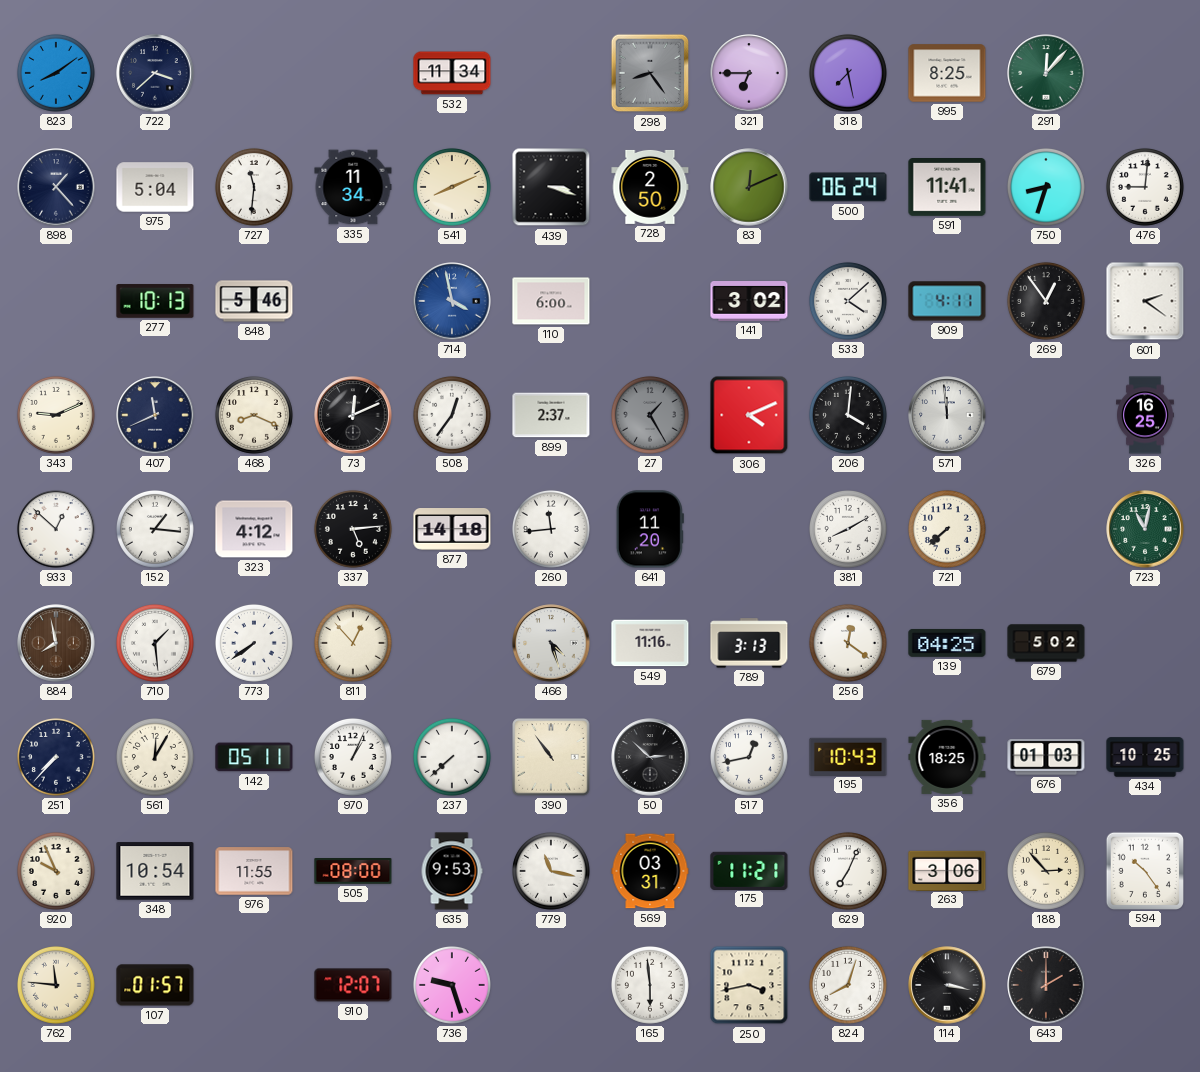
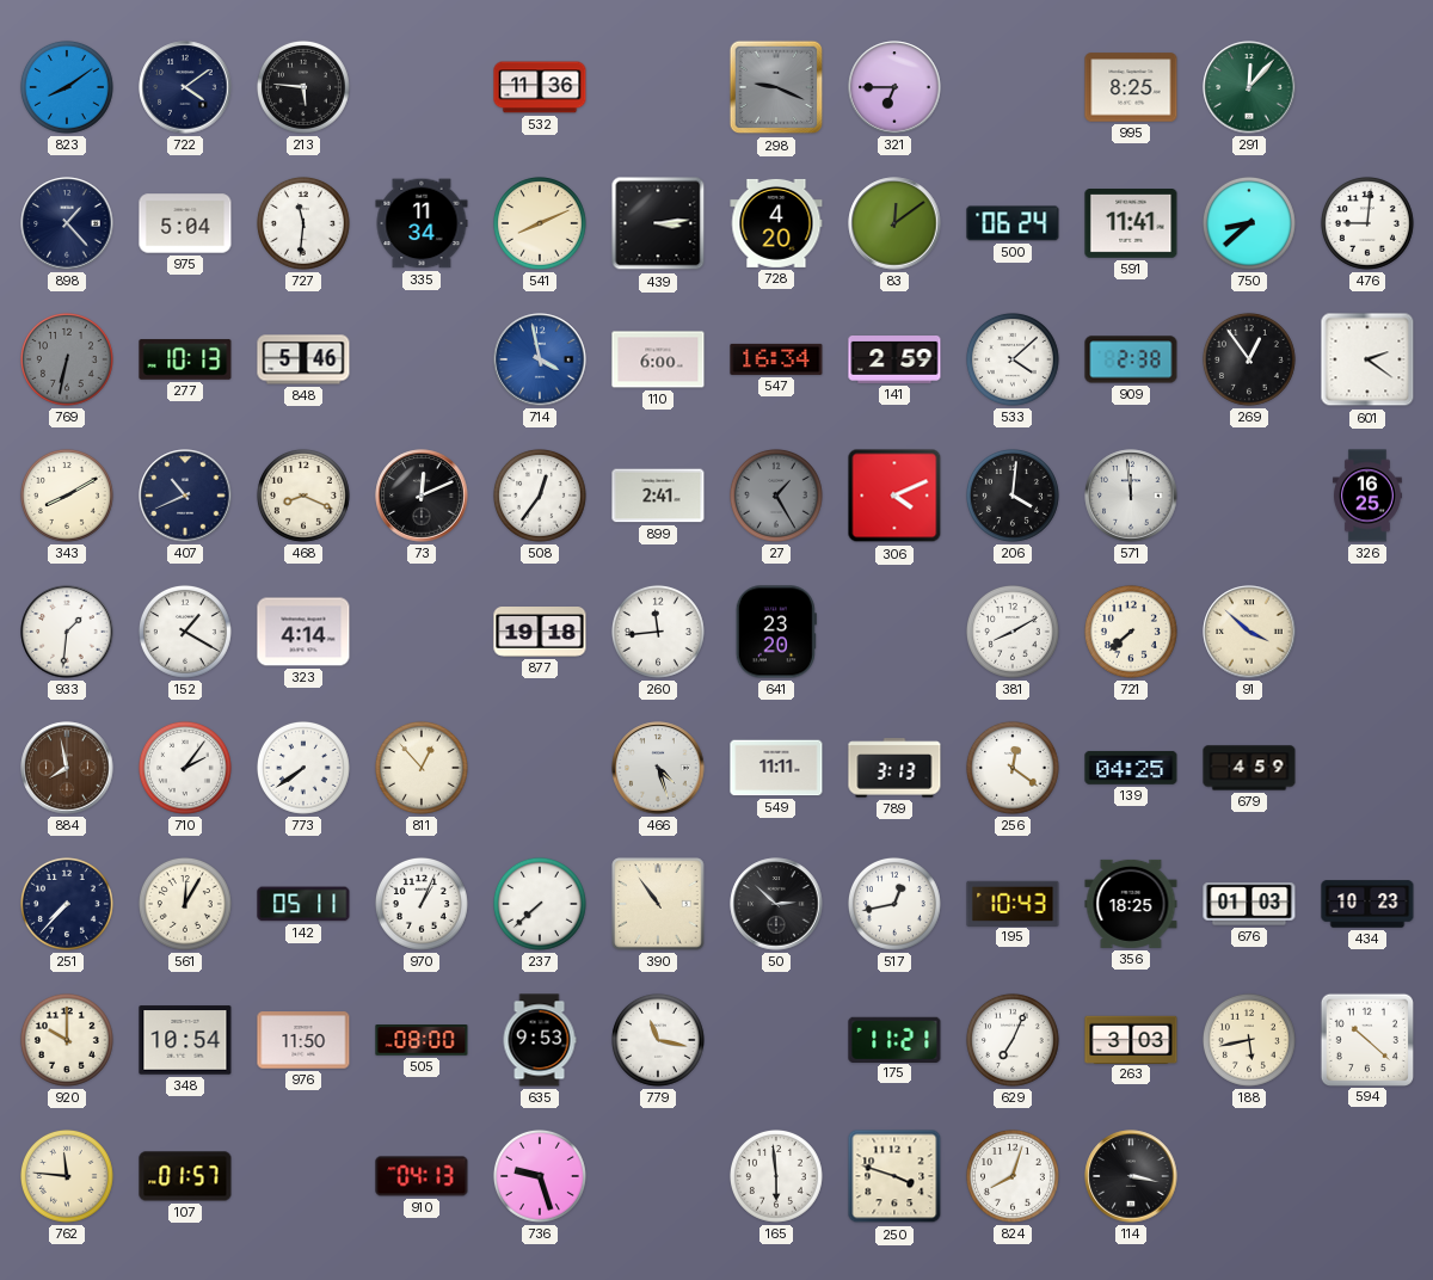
722: 3:38 -> 4:09 (185, 87)
213: none -> 5:46 (303, 87)
532: 11:34 -> 11:36 (540, 87)
298: 8:24 -> 9:19 (776, 87)
318: 7:28 -> none (848, 73)
439: 3:18 -> 3:14 (658, 223)
728: 2:50 -> 4:20 (776, 223)
83: 12:11 -> 12:09 (894, 223)
750: 8:33 -> 8:38 (1249, 223)
769: none -> 6:32 (67, 359)
547: none -> 16:34 (776, 359)
141: 3:02 -> 2:59 (894, 361)
909: 4:11 -> 2:38 (1131, 359)
343: 9:11 -> 8:10 (67, 496)
407: 11:41 -> 10:41 (185, 496)
899: 2:37 -> 2:41 (658, 496)
933: 12:52 -> 1:31 (67, 632)
152: 1:16 -> 1:20 (185, 632)
323: 4:12 -> 4:14 (303, 632)
337: 5:14 -> none (353, 529)
877: 14:18 -> 19:18 (540, 633)
641: 11:20 -> 23:20 (776, 632)
91: none -> 3:52 (1249, 632)
723: 11:02 -> none (1145, 529)
710: 1:29 -> 2:06 (185, 768)
549: 11:16 -> 11:11 (776, 768)
679: 5:02 -> 4:59 (1249, 768)
434: 10:25 -> 10:23 (1367, 904)
920: 9:56 -> 10:00 (67, 1040)
976: 11:55 -> 11:50 (303, 1040)
569: 03:31 -> none (650, 871)
263: 3:06 -> 3:03 (1131, 1039)
188: 2:53 -> 5:43 (1249, 1040)
594: 10:24 -> 10:22 (1366, 1039)
910: 12:07 -> 04:13 (422, 1176)
250: 3:43 -> 3:48 (894, 1176)
643: 2:00 -> none (1046, 985)
